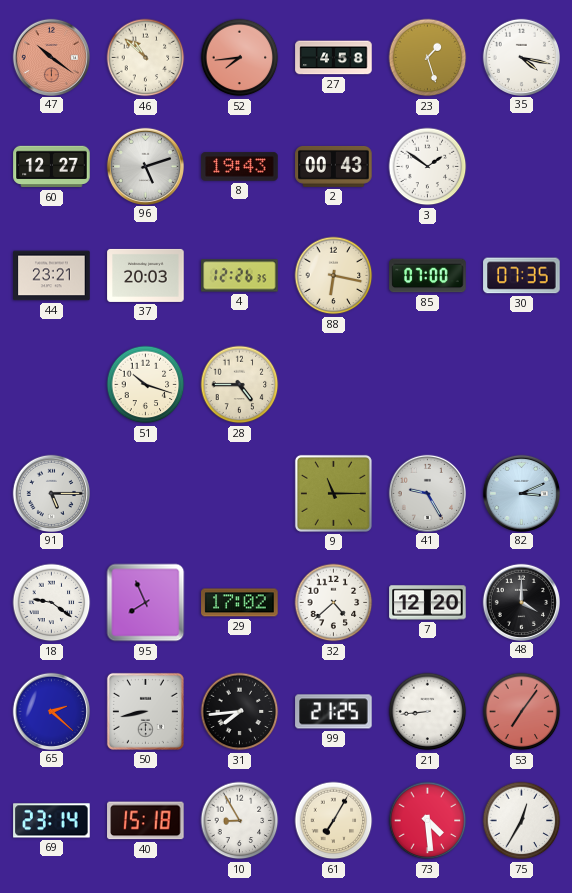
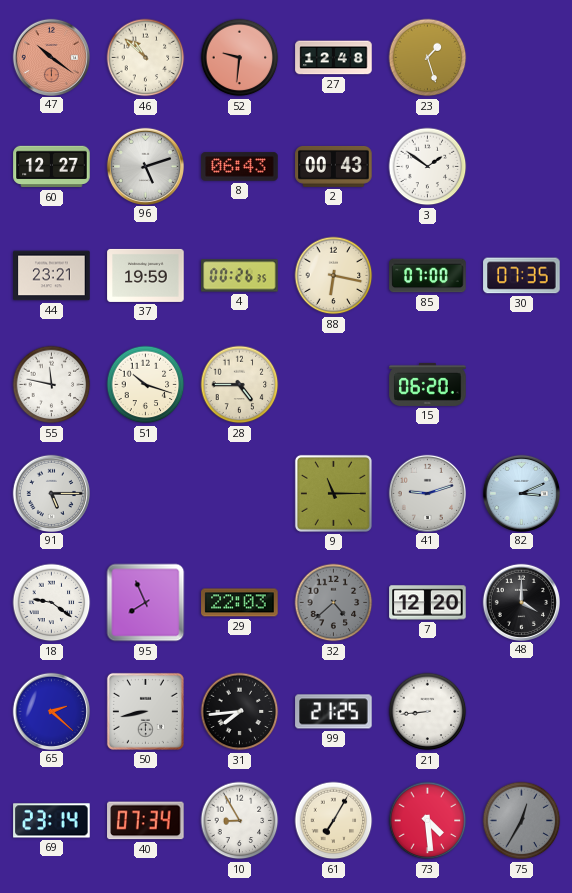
52: 7:44 -> 9:31 (240, 58)
27: 4:58 -> 12:48 (334, 58)
35: 4:17 -> none (521, 57)
8: 19:43 -> 06:43 (240, 167)
37: 20:03 -> 19:59 (146, 275)
4: 12:26 -> 00:26 (240, 276)
55: none -> 11:47 (52, 385)
15: none -> 06:20 (428, 384)
41: 9:25 -> 9:12 (427, 493)
29: 17:02 -> 22:03 (240, 603)
32 dial: white -> grey (334, 603)
53: 7:06 -> none (522, 712)
40: 15:18 -> 07:34 (146, 821)
75 dial: white -> grey (522, 821)
